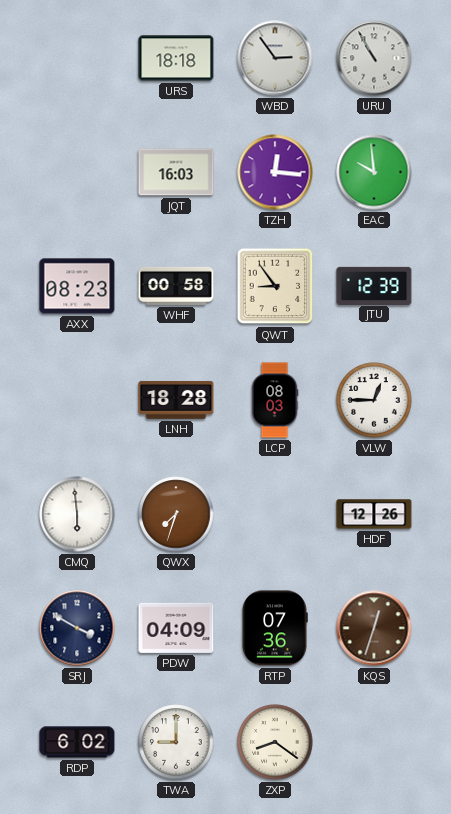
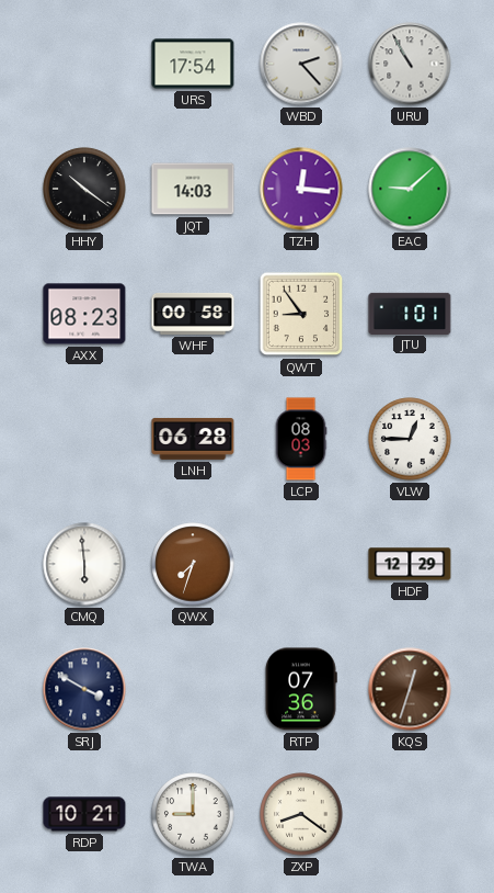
URS: 18:18 -> 17:54 (193, 64)
WBD: 2:54 -> 2:23 (301, 64)
HHY: none -> 10:21 (84, 189)
JQT: 16:03 -> 14:03 (193, 189)
EAC: 9:59 -> 9:08 (410, 189)
JTU: 12:39 -> 1:01 (410, 313)
LNH: 18:28 -> 06:28 (193, 439)
HDF: 12:26 -> 12:29 (410, 564)
PDW: 04:09 -> none (176, 628)
RDP: 6:02 -> 10:21 (84, 814)
